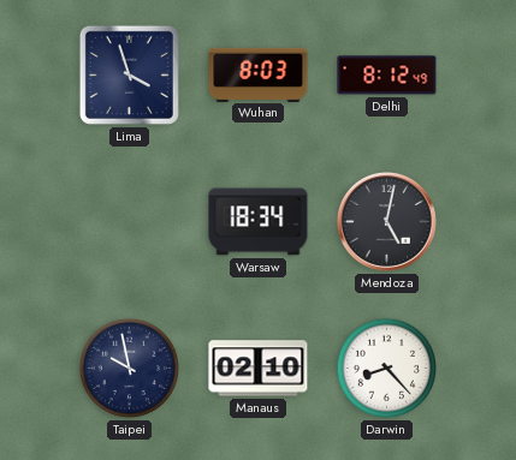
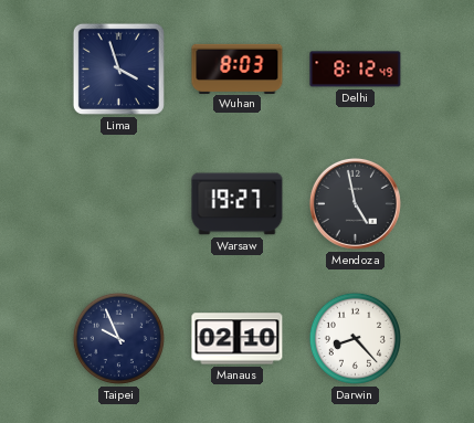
Warsaw: 18:34 -> 19:27 (238, 204)
Mendoza: 5:02 -> 4:58 (355, 203)
Taipei: 9:58 -> 9:56 (118, 338)
